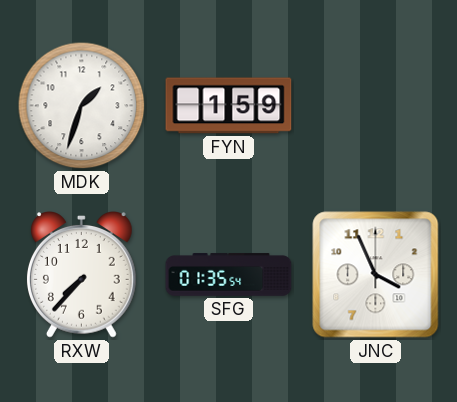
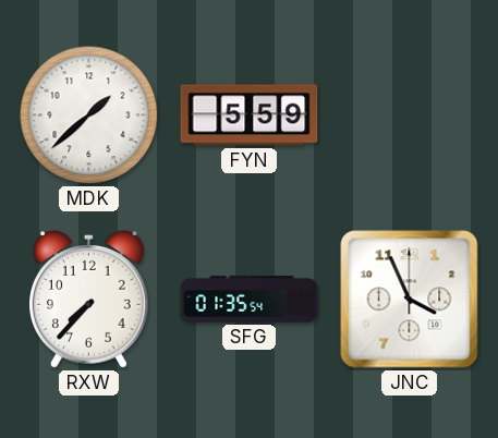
MDK: 1:33 -> 1:38 (89, 115)
FYN: 1:59 -> 5:59 (250, 115)
